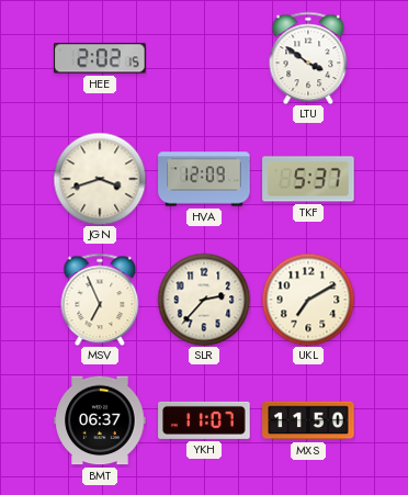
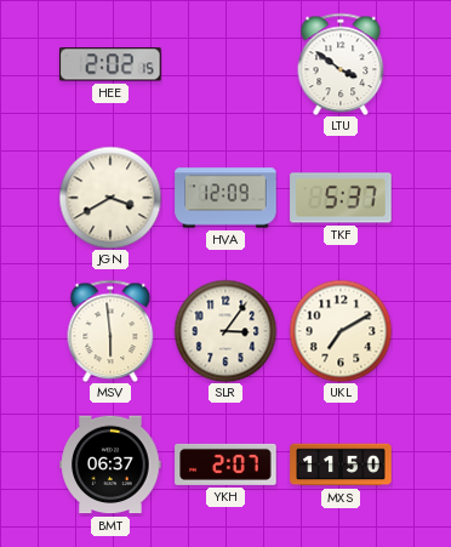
JGN: 3:42 -> 3:40 (110, 198)
MSV: 6:56 -> 5:59 (110, 331)
SLR: 2:37 -> 3:06 (225, 331)
YKH: 11:07 -> 2:07 (225, 465)
